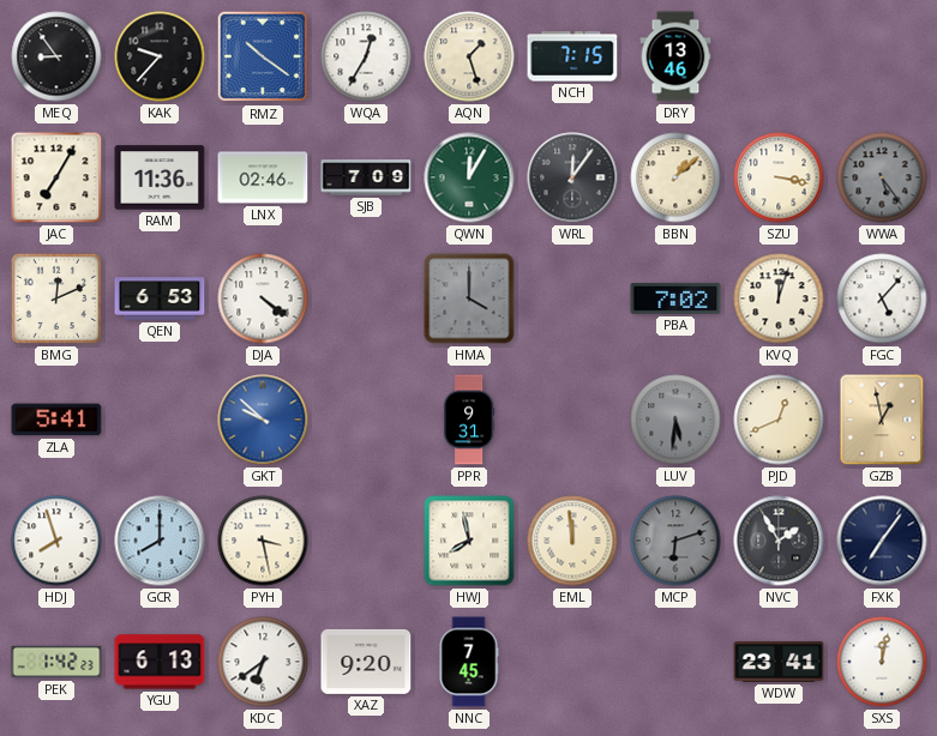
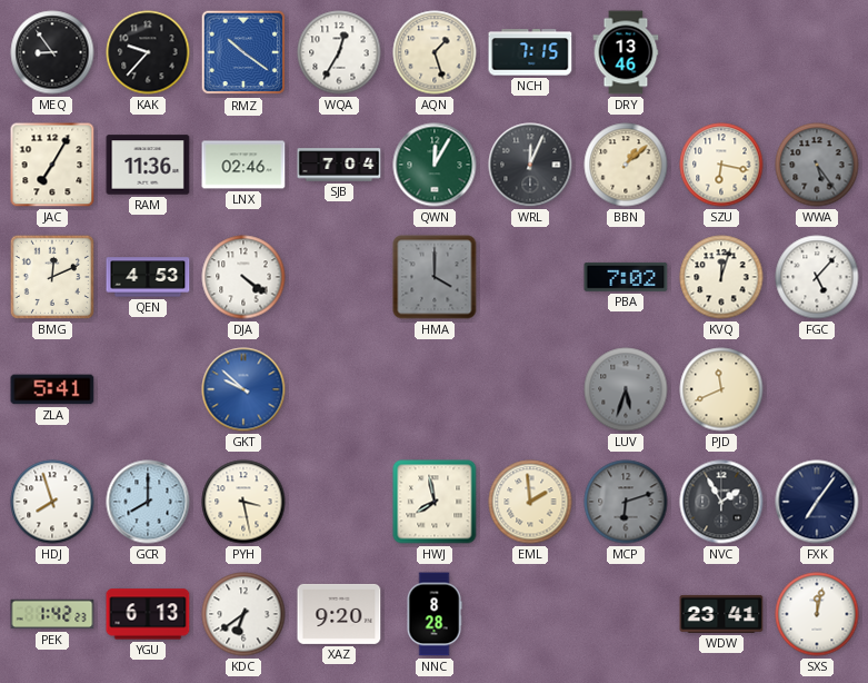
SJB: 7:09 -> 7:04 (339, 165)
WRL: 12:06 -> 12:04 (530, 165)
SZU: 3:17 -> 6:17 (721, 165)
QEN: 6:53 -> 4:53 (148, 277)
PPR: 9:31 -> none (470, 420)
LUV: 5:31 -> 5:33 (626, 389)
PJD: 12:41 -> 11:41 (721, 389)
GZB: 12:58 -> none (882, 420)
EML: 11:59 -> 1:59 (530, 502)
NNC: 7:45 -> 8:28 (435, 614)
